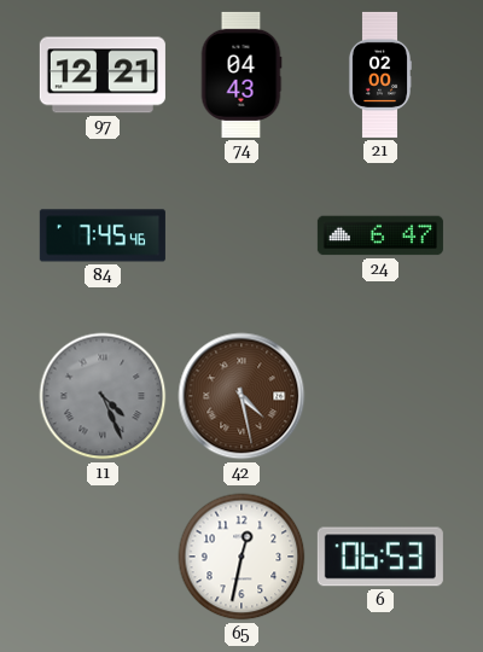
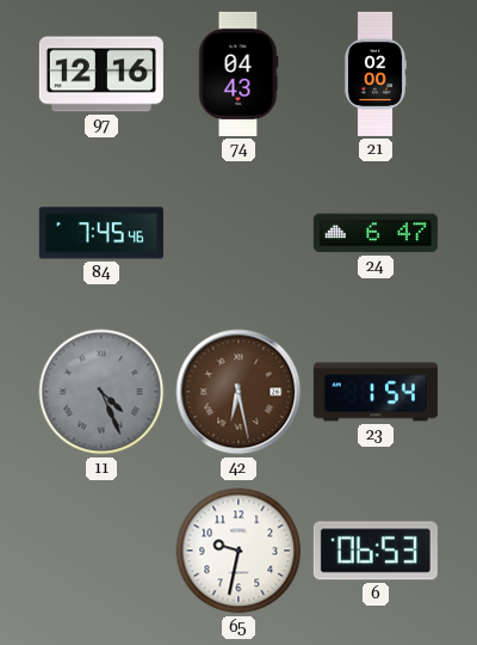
97: 12:21 -> 12:16 (101, 74)
42: 4:28 -> 6:28 (238, 392)
23: none -> 1:54 (376, 392)
65: 12:32 -> 9:32 (238, 551)
